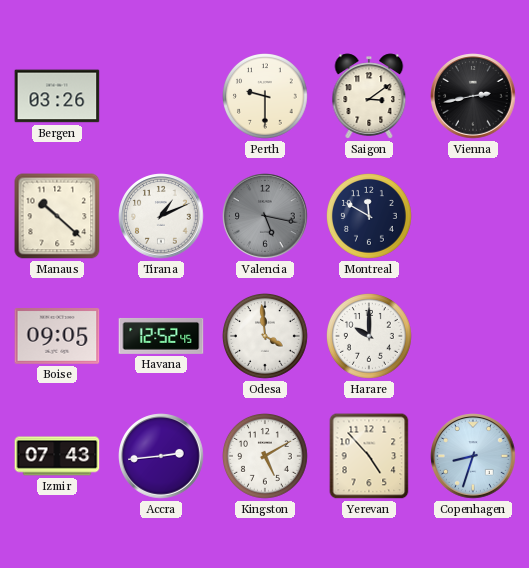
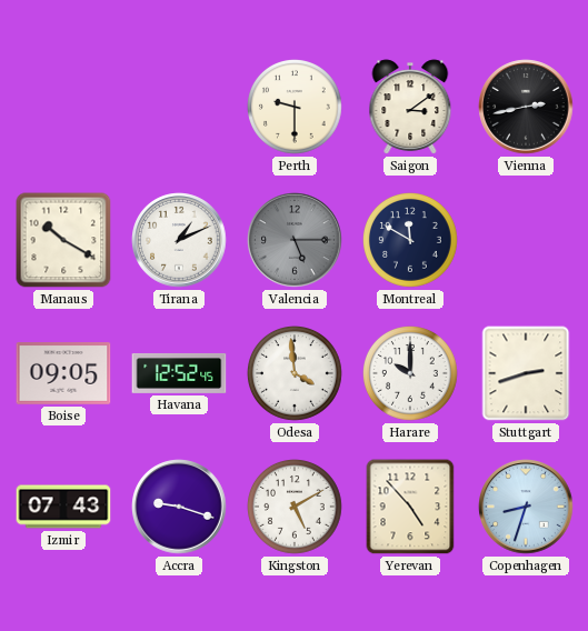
Bergen: 03:26 -> none (57, 96)
Manaus: 10:22 -> 10:20 (63, 240)
Valencia: 5:17 -> 5:15 (295, 240)
Stuttgart: none -> 2:42 (526, 373)
Accra: 2:44 -> 9:18 (179, 507)
